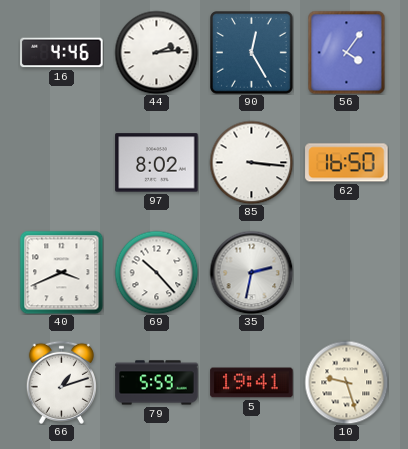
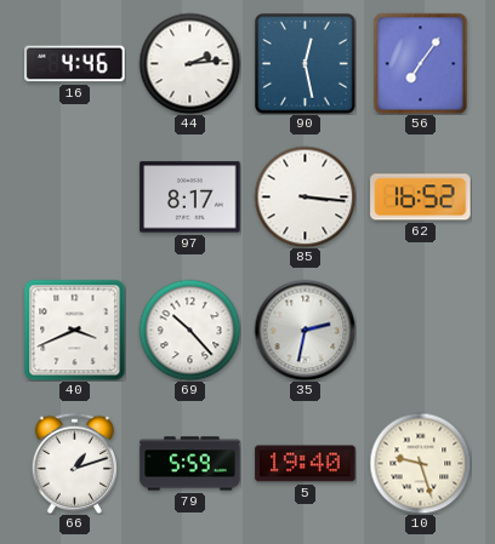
90: 12:25 -> 12:28 (306, 64)
56: 4:06 -> 7:06 (421, 63)
97: 8:02 -> 8:17 (190, 197)
62: 16:50 -> 16:52 (421, 197)
5: 19:41 -> 19:40 (306, 464)
